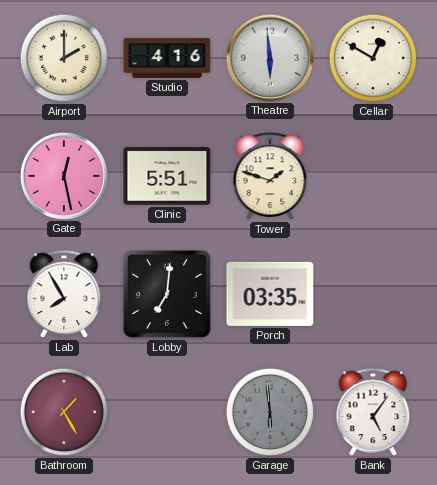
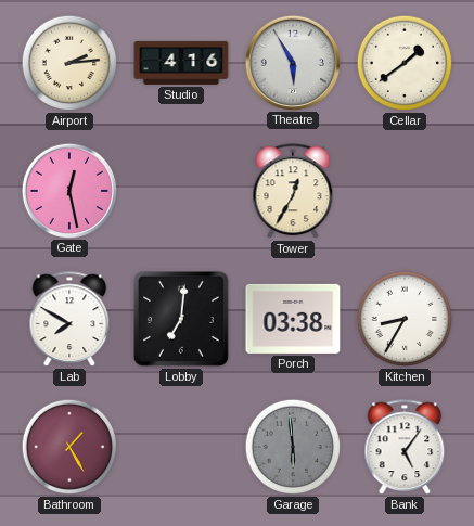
Airport: 2:00 -> 2:14 (69, 63)
Theatre: 5:59 -> 5:55 (292, 62)
Cellar: 12:50 -> 1:39 (405, 63)
Clinic: 5:51 -> none (167, 176)
Tower: 1:48 -> 12:35 (293, 192)
Lab: 7:55 -> 7:50 (69, 320)
Porch: 03:35 -> 03:38 (293, 319)
Kitchen: none -> 8:35 (405, 319)
